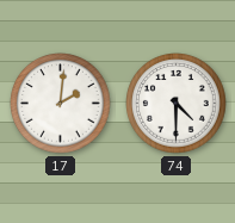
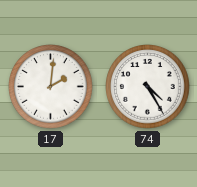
74: 4:30 -> 4:25 (148, 87)
